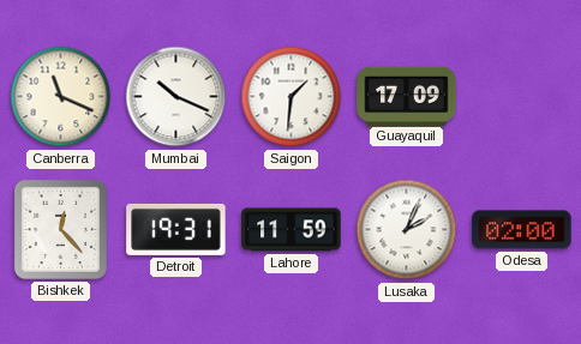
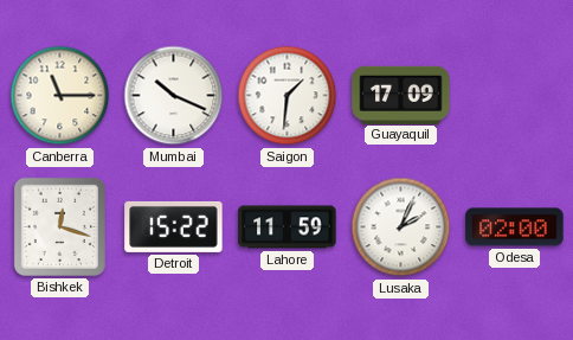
Canberra: 11:19 -> 11:15 (60, 96)
Bishkek: 12:23 -> 12:18 (59, 226)
Detroit: 19:31 -> 15:22 (174, 226)
